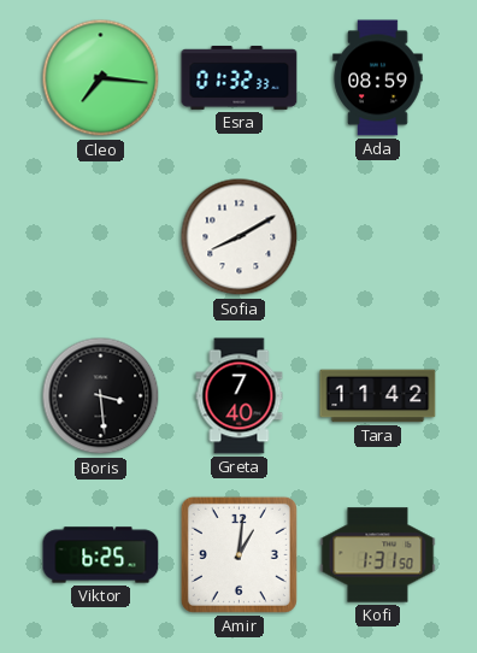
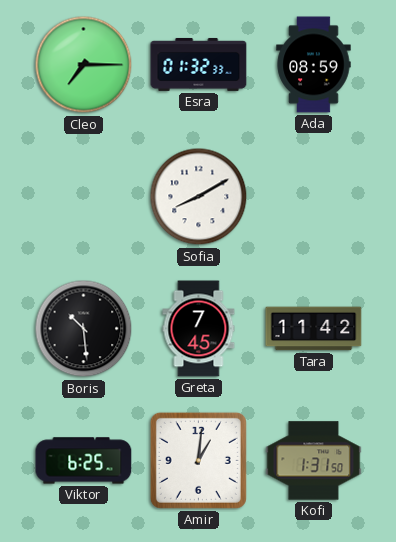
Cleo: 7:16 -> 7:15 (84, 65)
Boris: 3:29 -> 10:29 (84, 329)
Greta: 7:40 -> 7:45 (199, 329)
